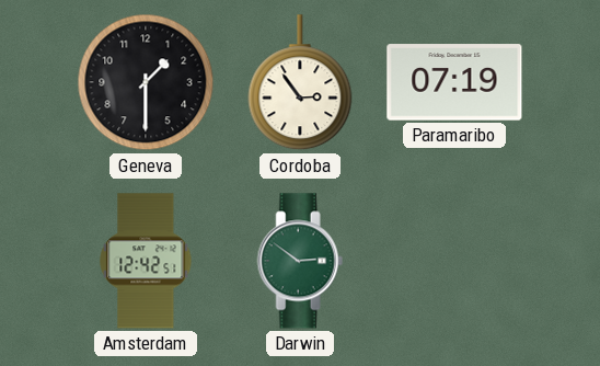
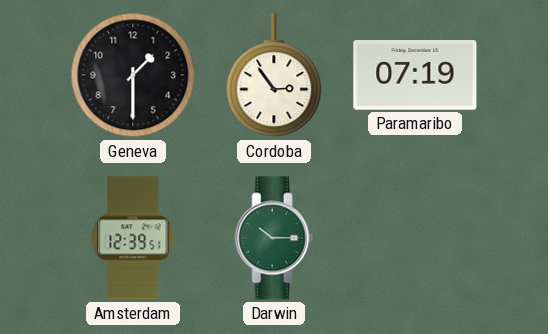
Amsterdam: 12:42 -> 12:39 (133, 238)
Darwin: 2:51 -> 10:15 (274, 238)
